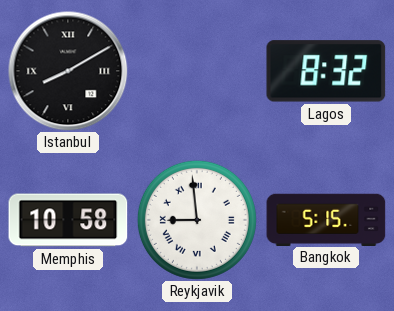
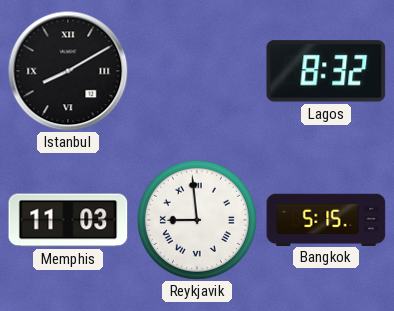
Memphis: 10:58 -> 11:03 (68, 220)
